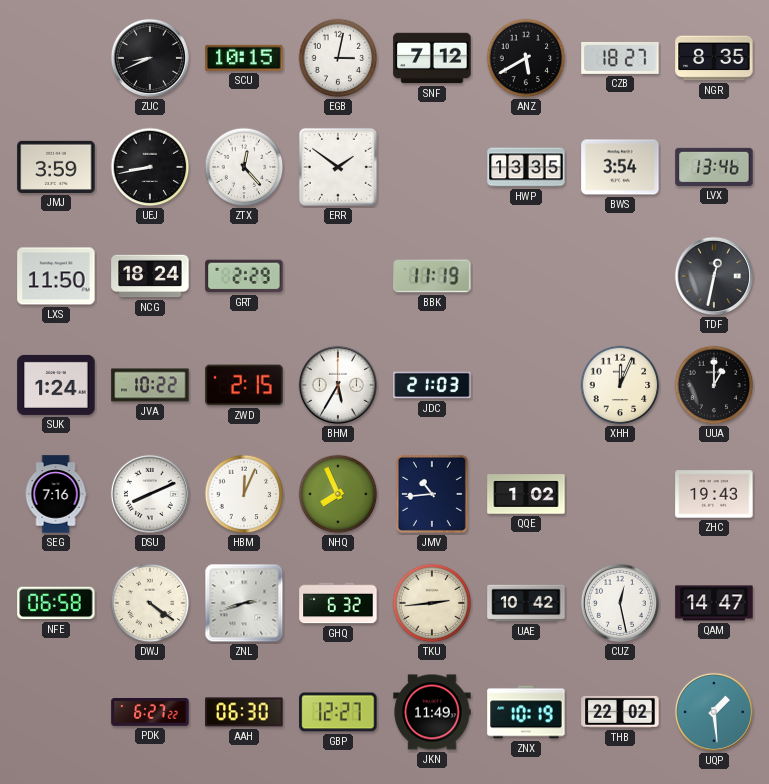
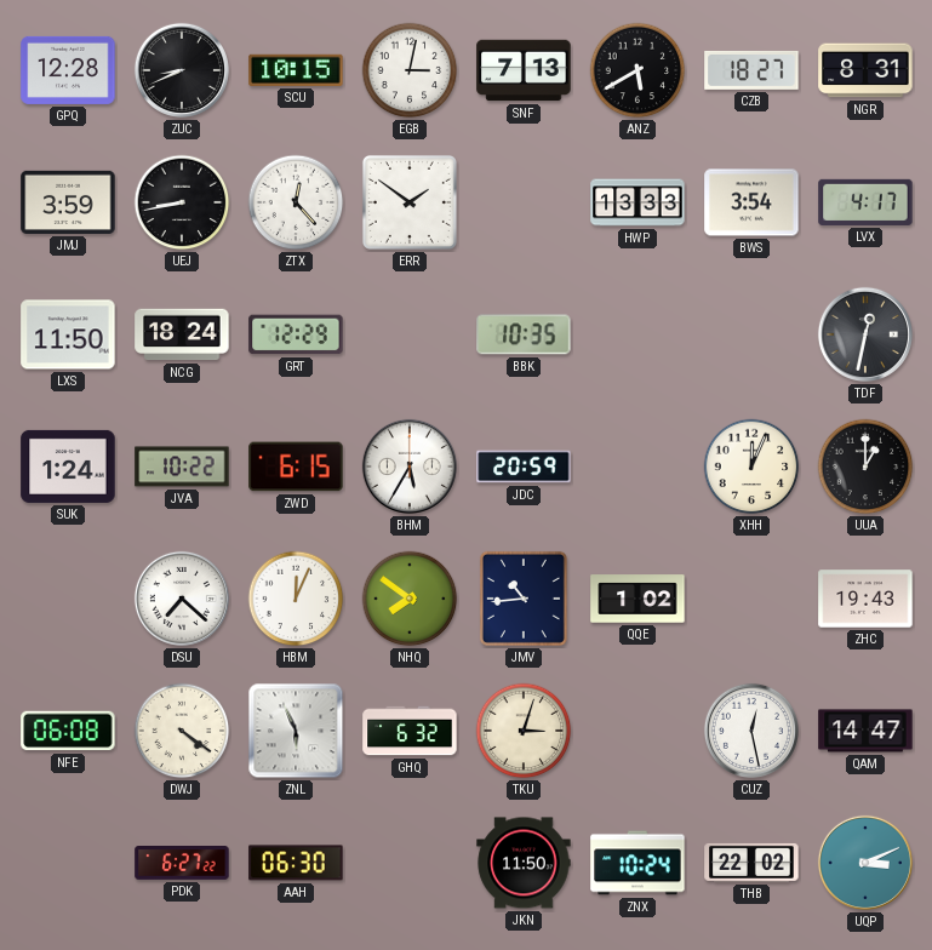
GPQ: none -> 12:28 (68, 70)
SNF: 7:12 -> 7:13 (524, 70)
NGR: 8:35 -> 8:31 (865, 70)
HWP: 13:35 -> 13:33 (637, 202)
LVX: 13:46 -> 4:17 (865, 202)
GRT: 2:29 -> 12:29 (296, 334)
BBK: 11:19 -> 10:35 (524, 334)
ZWD: 2:15 -> 6:15 (296, 467)
JDC: 21:03 -> 20:59 (524, 467)
SEG: 7:16 -> none (56, 494)
DSU: 8:11 -> 7:22 (182, 599)
NHQ: 7:56 -> 7:51 (410, 599)
NFE: 06:58 -> 06:08 (68, 731)
ZNL: 2:42 -> 5:56 (296, 731)
TKU: 2:44 -> 3:03 (524, 731)
UAE: 10:42 -> none (526, 603)
GBP: 12:27 -> none (338, 712)
JKN: 11:49 -> 11:50 (524, 863)
ZNX: 10:19 -> 10:24 (637, 863)
UQP: 1:29 -> 3:11 (865, 863)
